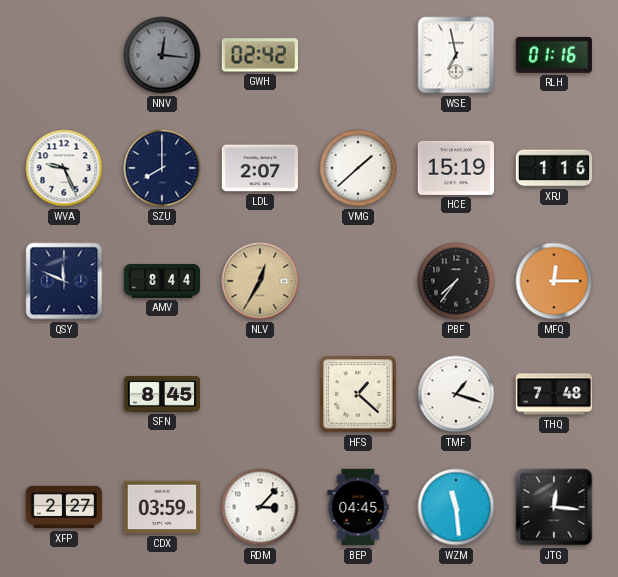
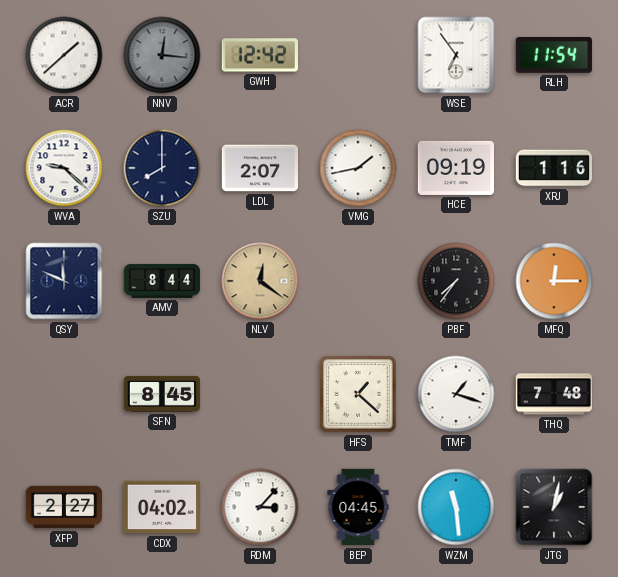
ACR: none -> 1:38 (64, 55)
GWH: 02:42 -> 12:42 (260, 55)
WSE: 6:58 -> 6:54 (456, 55)
RLH: 01:16 -> 11:54 (554, 55)
WVA: 9:26 -> 9:22 (64, 168)
VMG: 1:38 -> 1:43 (358, 168)
HCE: 15:19 -> 09:19 (455, 168)
NLV: 12:35 -> 12:21 (260, 281)
CDX: 03:59 -> 04:02 (161, 507)
JTG: 12:16 -> 1:02 (554, 507)
